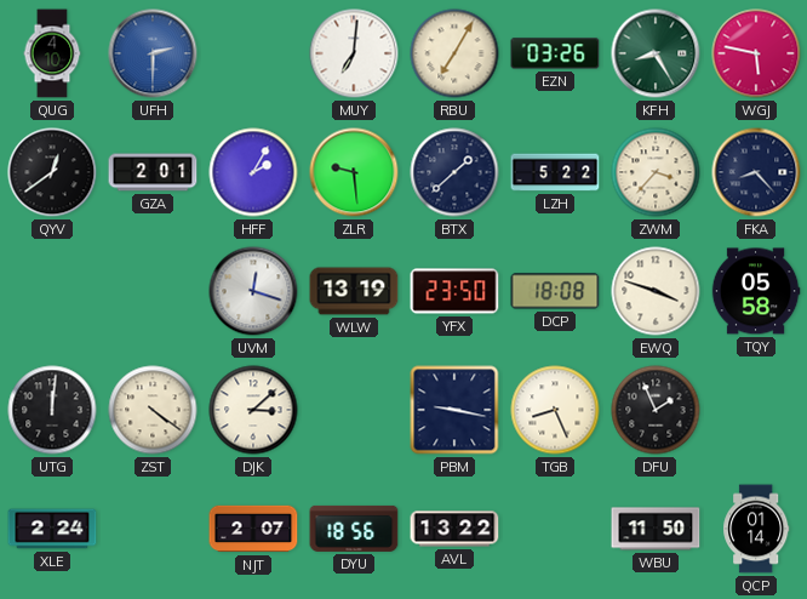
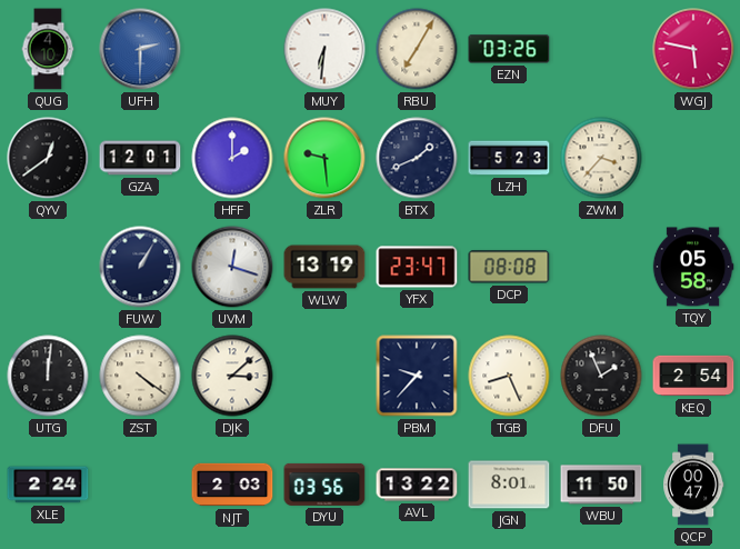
MUY: 7:01 -> 6:31 (324, 49)
KFH: 8:25 -> none (656, 53)
GZA: 2:01 -> 12:01 (140, 158)
HFF: 2:05 -> 2:00 (232, 158)
BTX: 1:38 -> 1:41 (417, 158)
LZH: 5:22 -> 5:23 (509, 158)
FKA: 8:23 -> none (756, 172)
FUW: none -> 1:05 (140, 267)
YFX: 23:50 -> 23:47 (417, 267)
DCP: 18:08 -> 08:08 (509, 267)
EWQ: 3:48 -> none (656, 291)
PBM: 9:17 -> 9:37 (417, 376)
KEQ: none -> 2:54 (693, 376)
NJT: 2:07 -> 2:03 (232, 485)
DYU: 18:56 -> 03:56 (324, 485)
JGN: none -> 8:01 (509, 485)
QCP: 01:14 -> 00:47 (693, 485)
